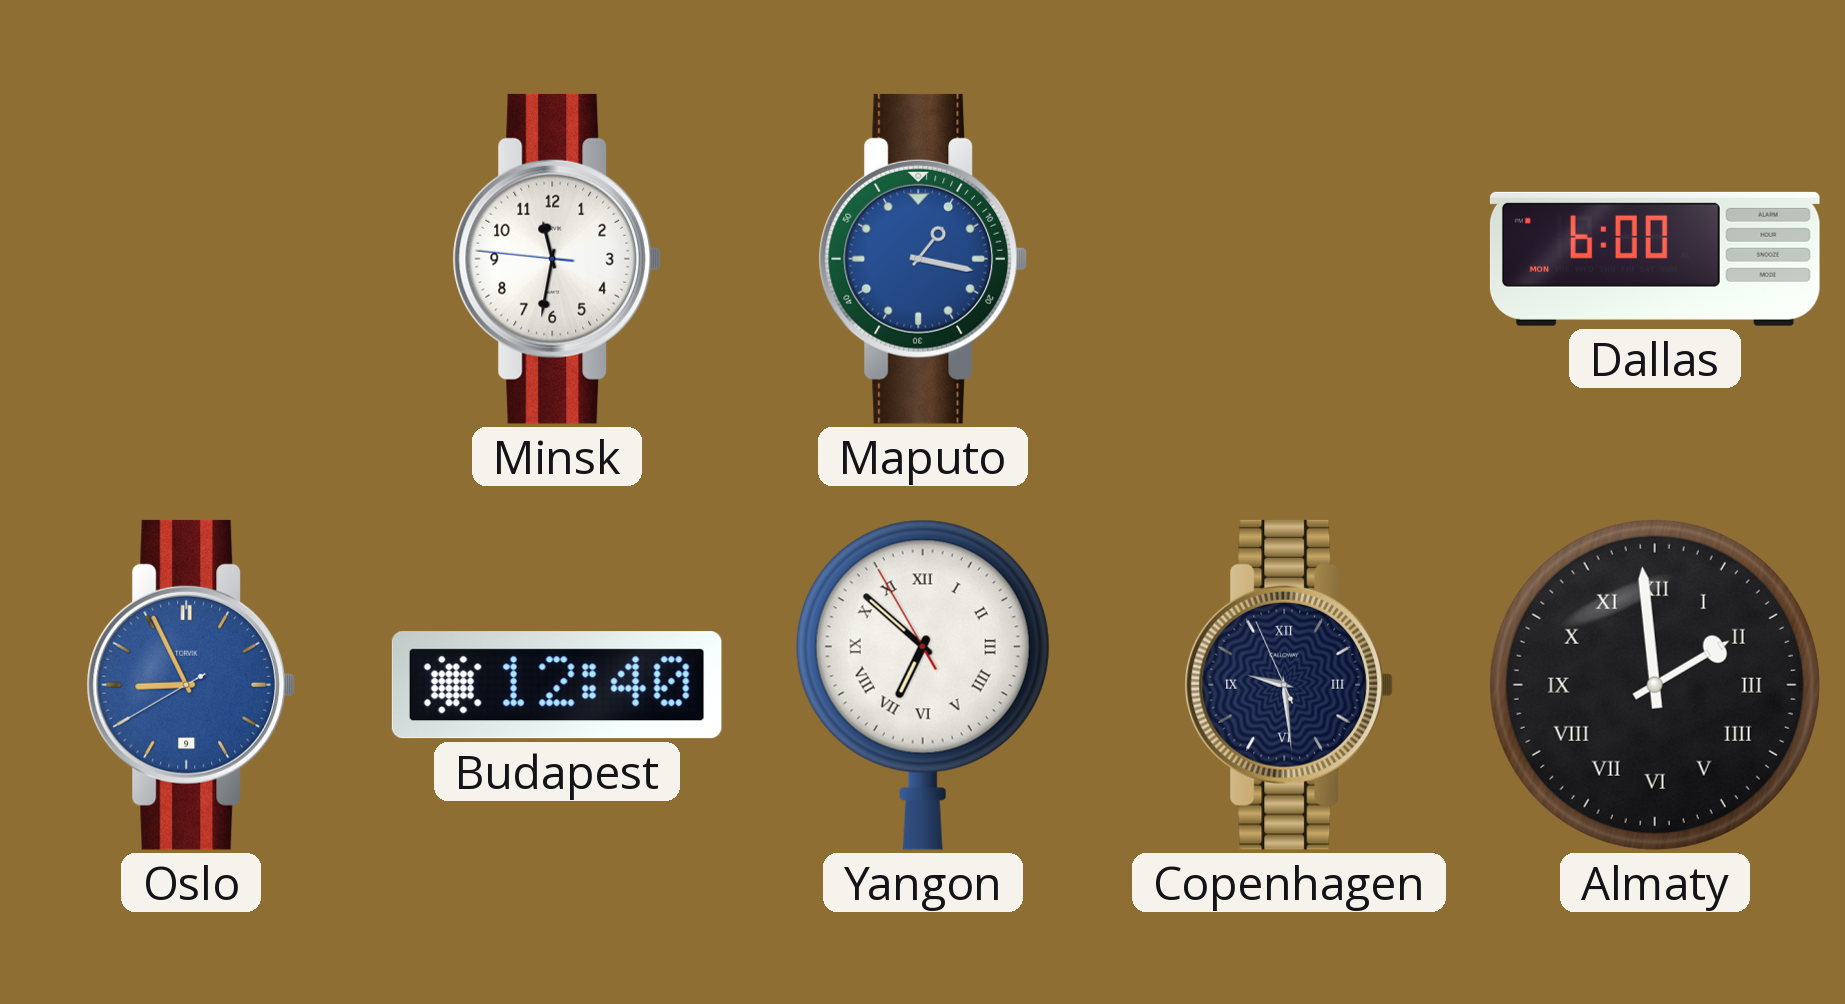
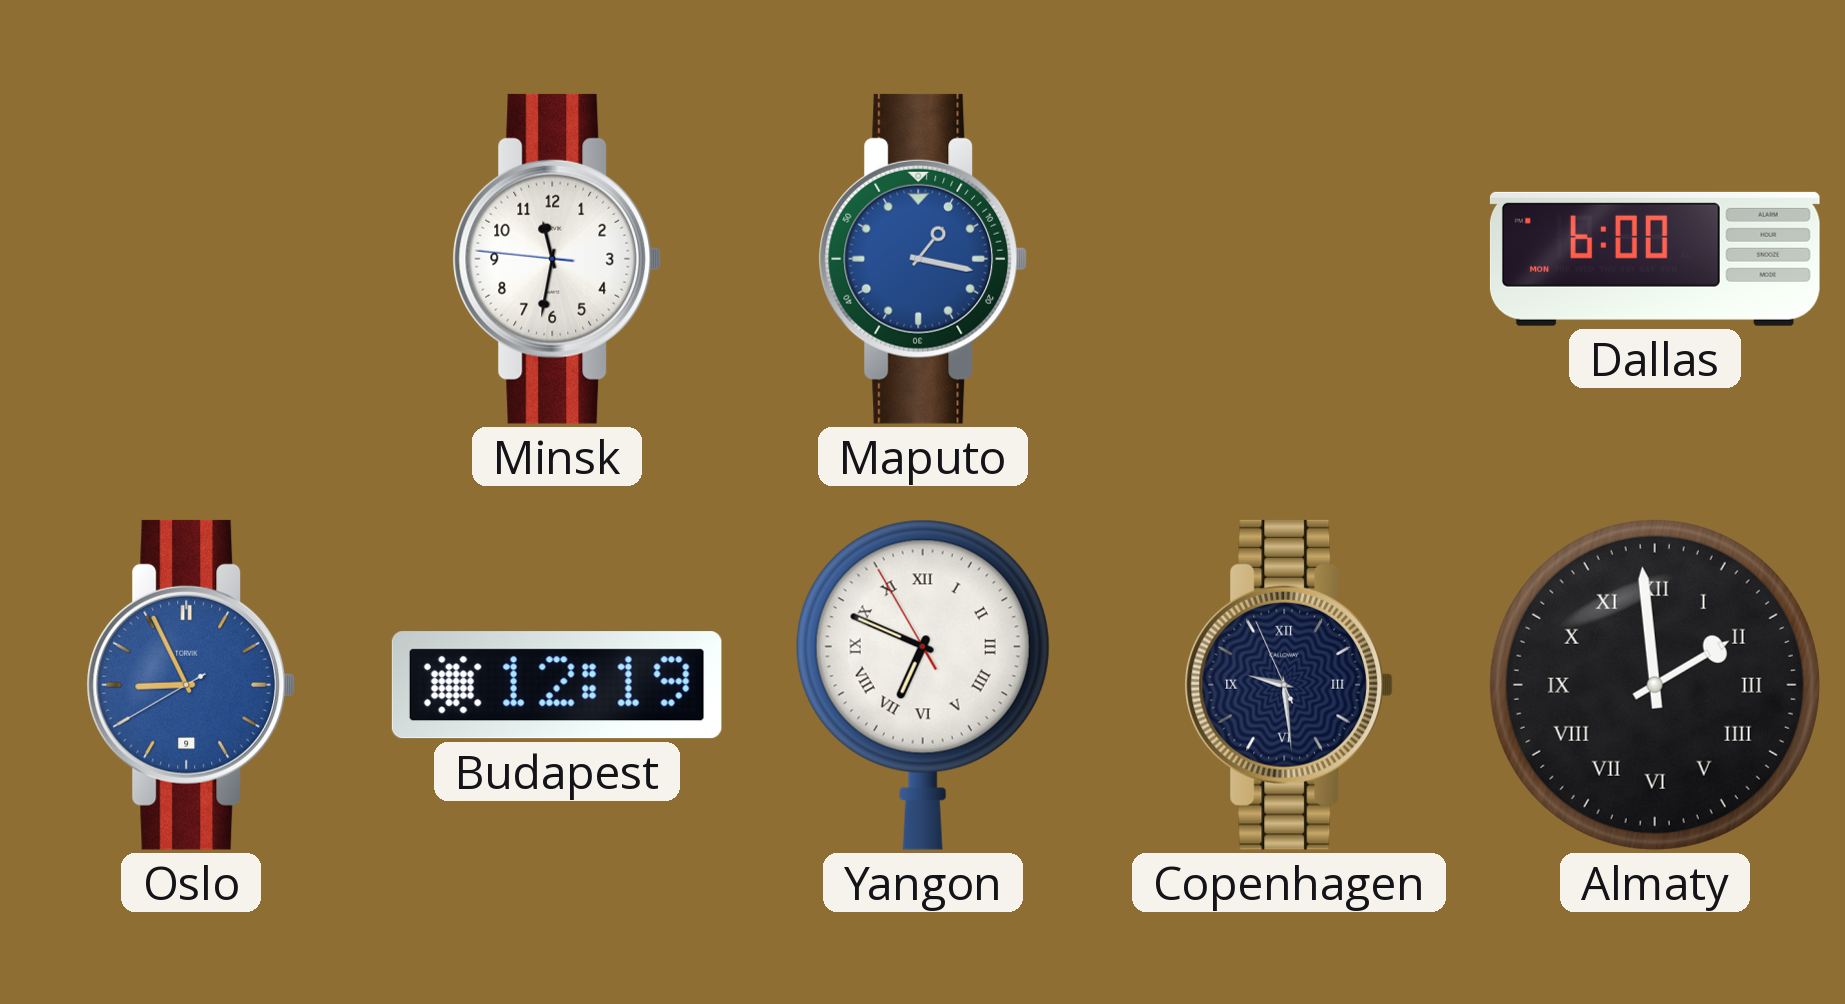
Budapest: 12:40 -> 12:19 (557, 685)
Yangon: 6:51 -> 6:48 (923, 685)
